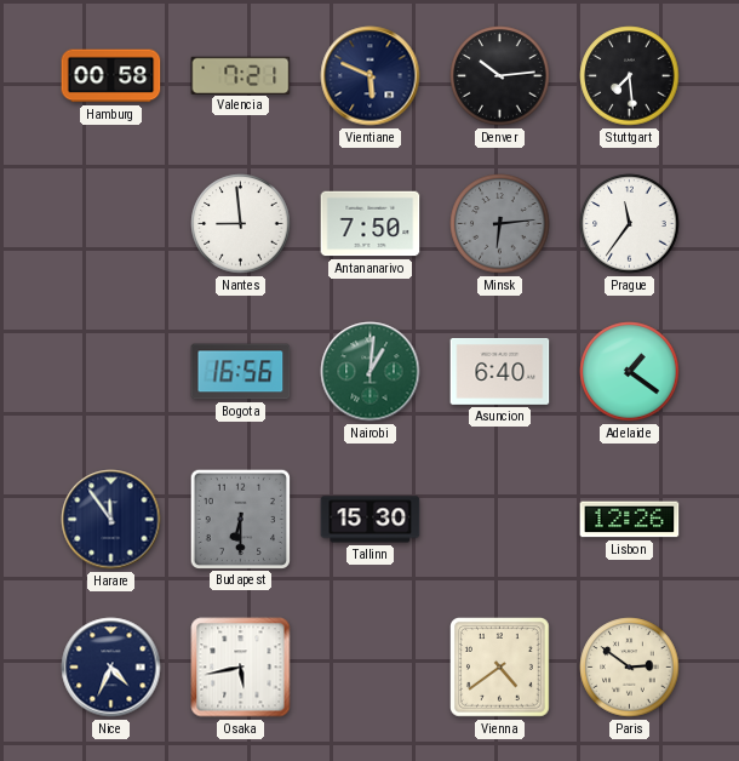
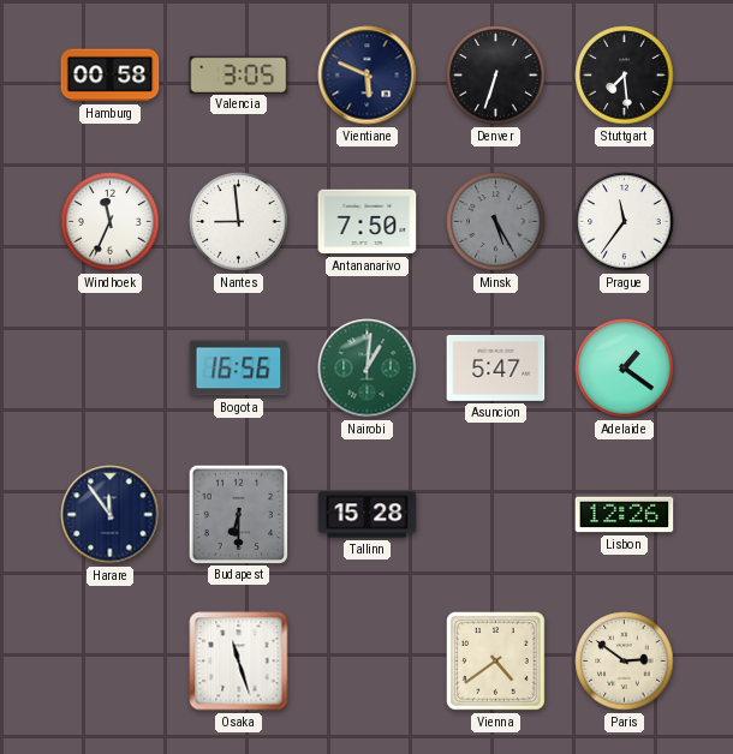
Valencia: 7:21 -> 3:05 (239, 74)
Denver: 10:14 -> 6:33 (496, 76)
Windhoek: none -> 11:34 (111, 222)
Minsk: 6:14 -> 5:25 (496, 222)
Asuncion: 6:40 -> 5:47 (496, 369)
Tallinn: 15:30 -> 15:28 (368, 515)
Nice: 4:34 -> none (111, 668)
Osaka: 5:43 -> 11:27 (239, 662)
